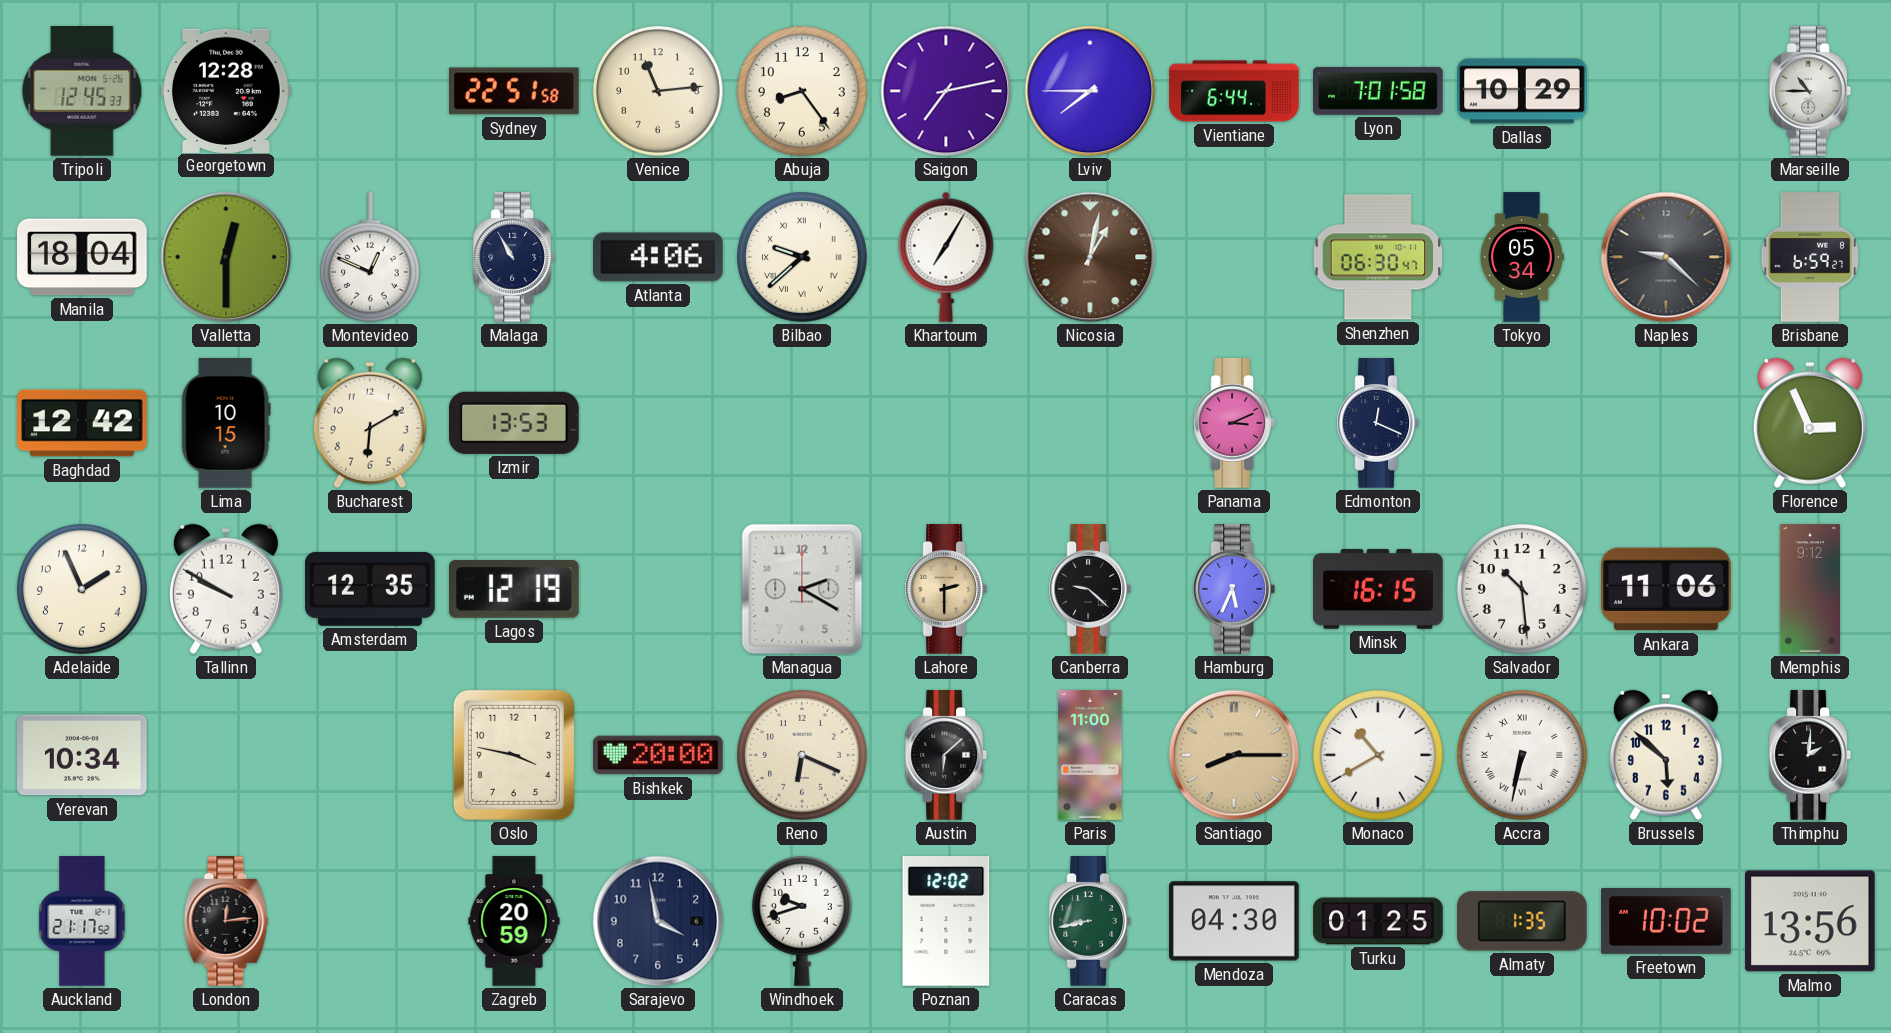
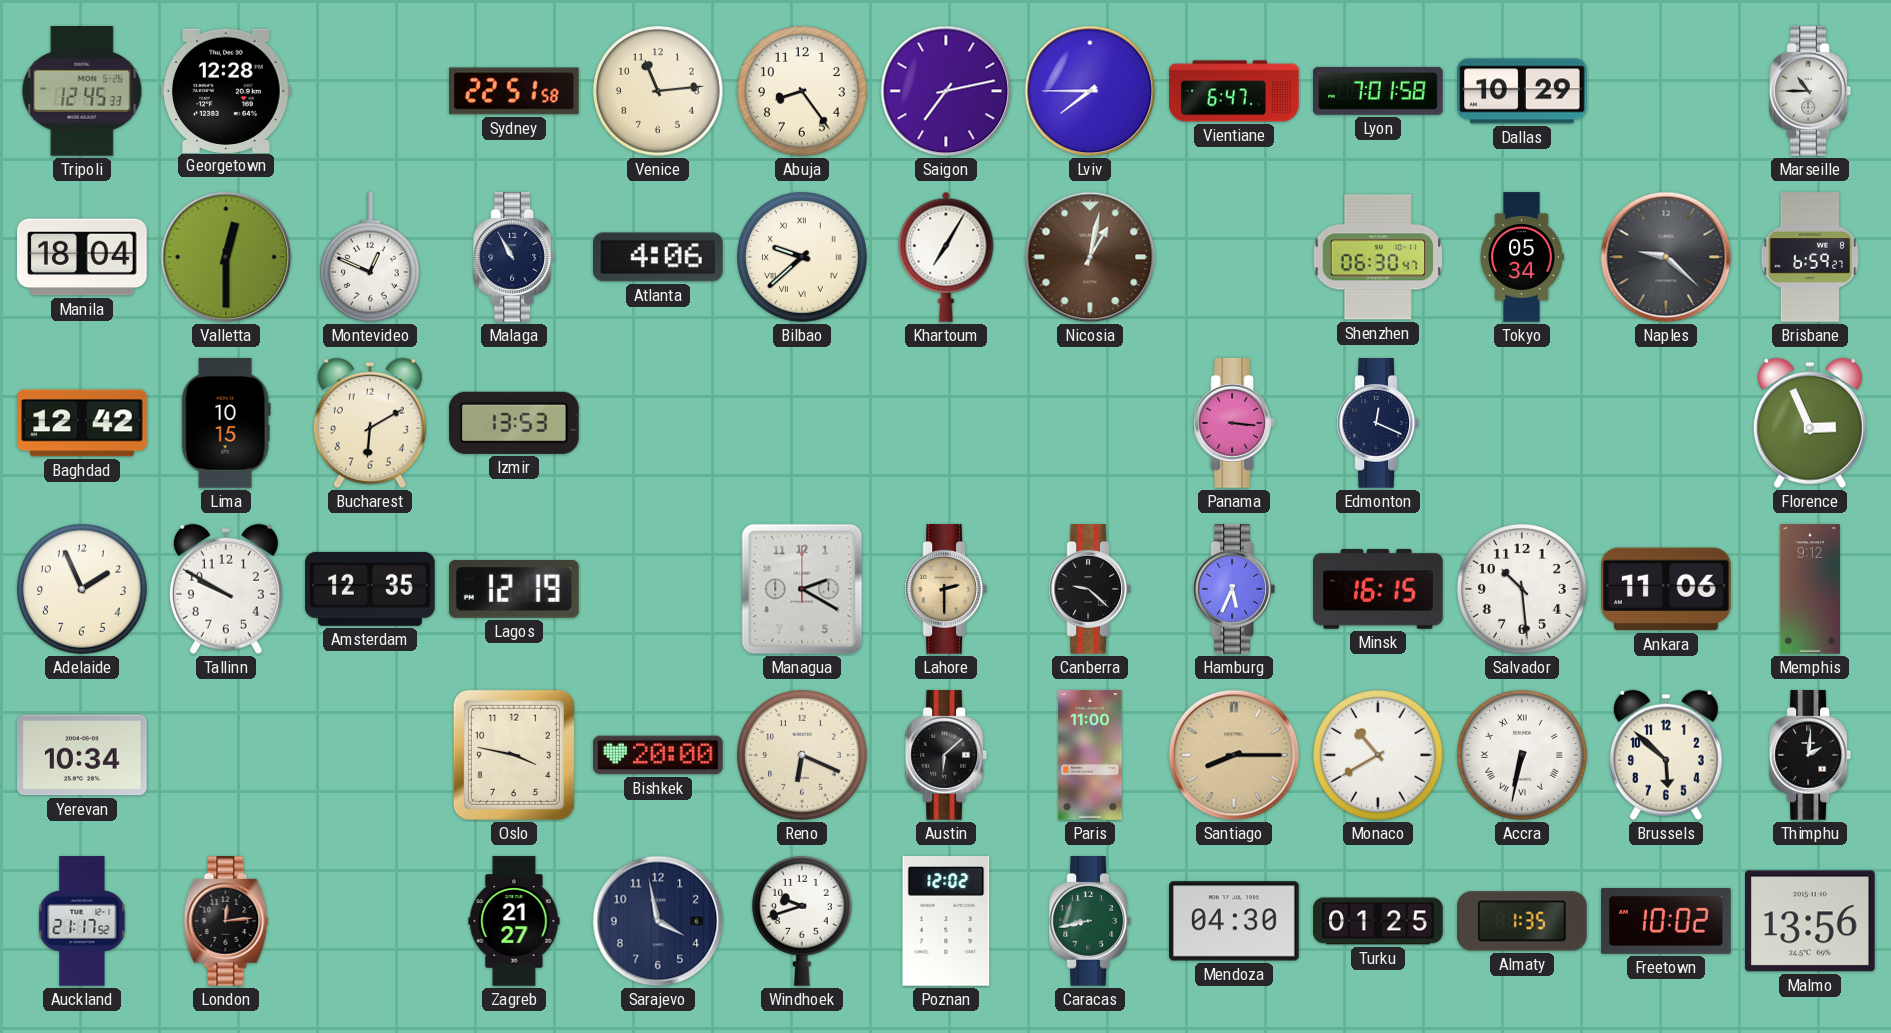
Vientiane: 6:44 -> 6:47 (1234, 91)
Panama: 3:11 -> 3:16 (1233, 423)
Zagreb: 20:59 -> 21:27 (514, 921)
